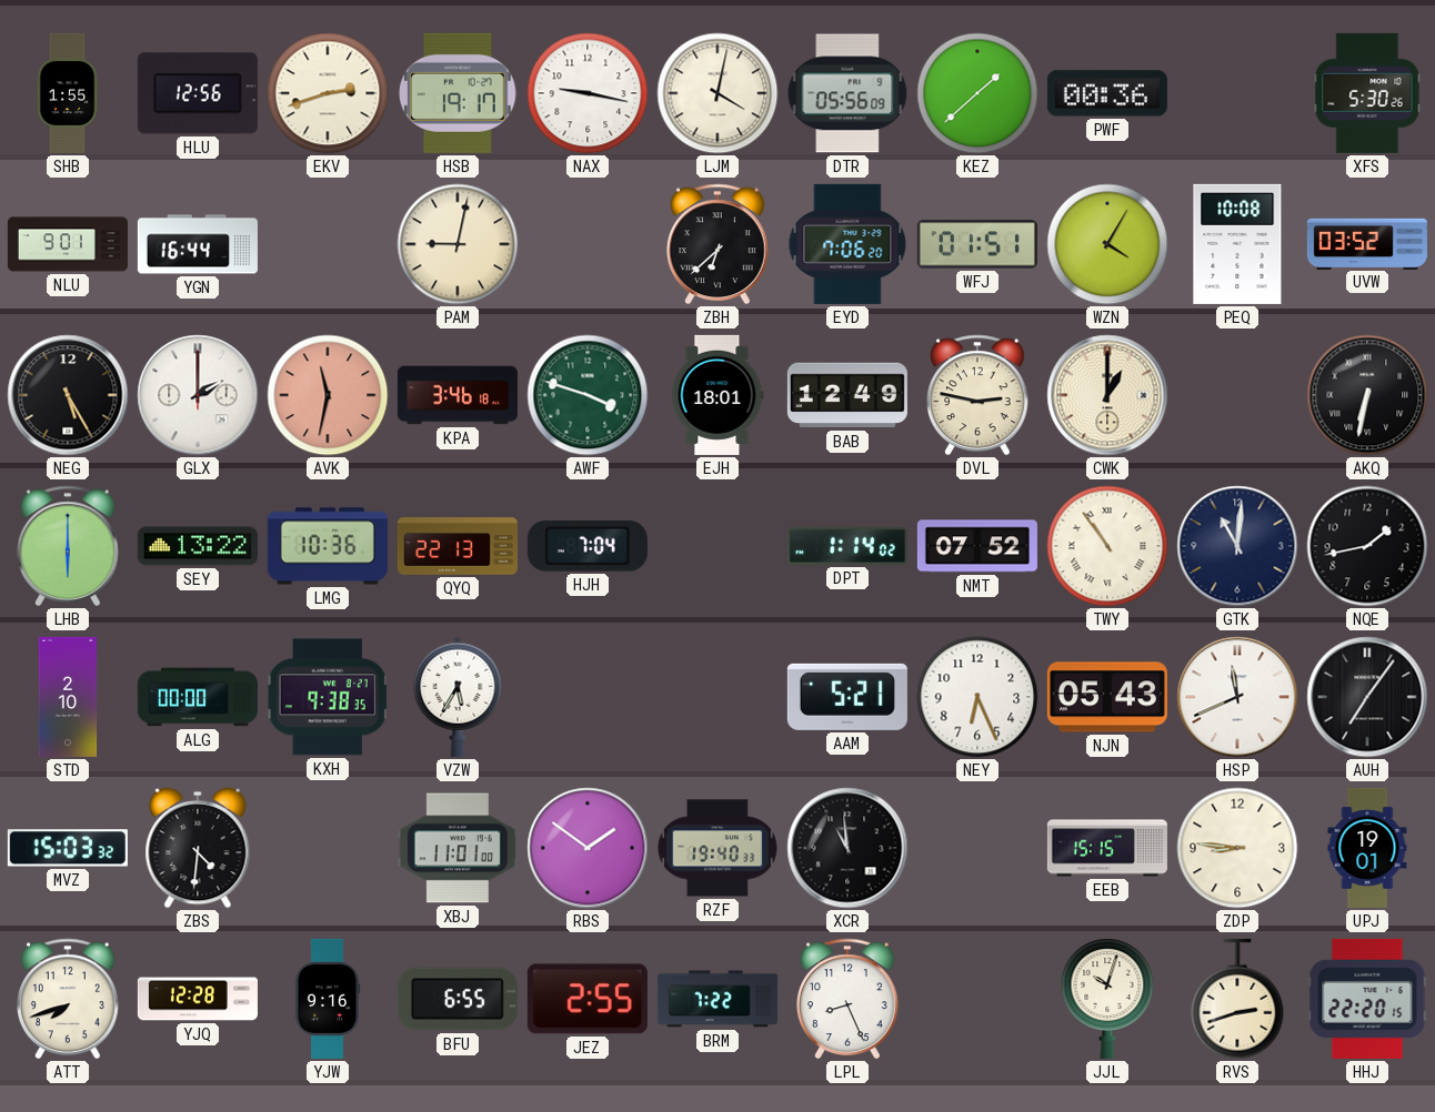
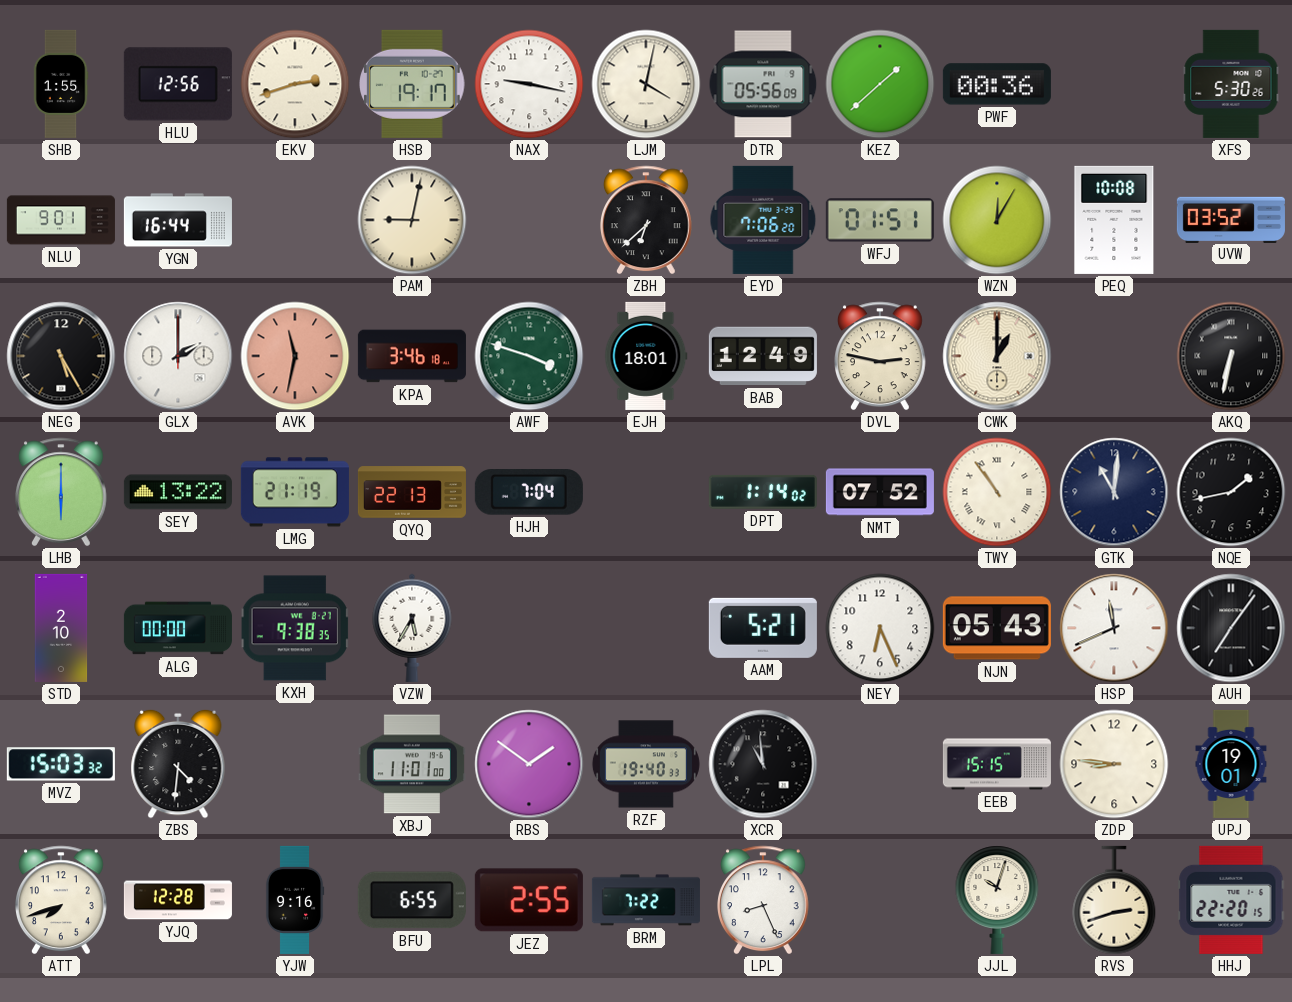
WZN: 4:05 -> 12:05 (997, 220)
LMG: 10:36 -> 21:19 (295, 492)
